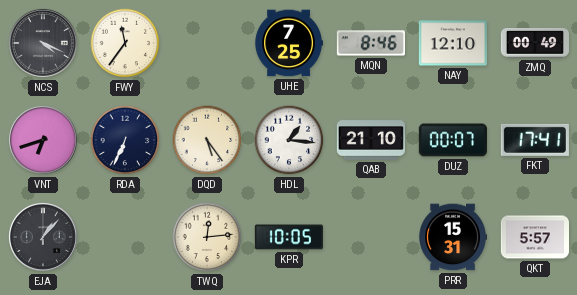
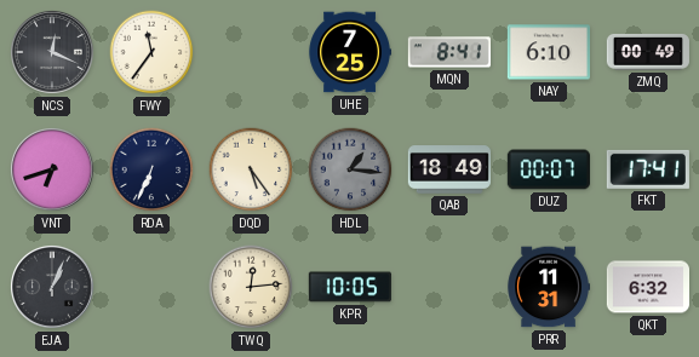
NCS: 4:19 -> 12:19 (52, 52)
MQN: 8:46 -> 8:41 (449, 52)
NAY: 12:10 -> 6:10 (548, 52)
HDL dial: white -> grey (350, 169)
QAB: 21:10 -> 18:49 (448, 169)
EJA: 1:07 -> 1:04 (52, 287)
PRR: 15:31 -> 11:31 (548, 287)
QKT: 5:57 -> 6:32 (647, 287)
